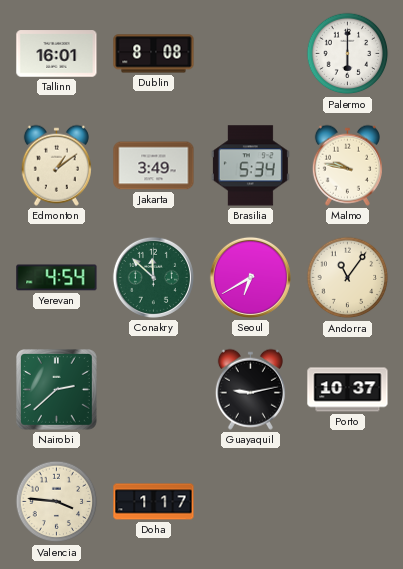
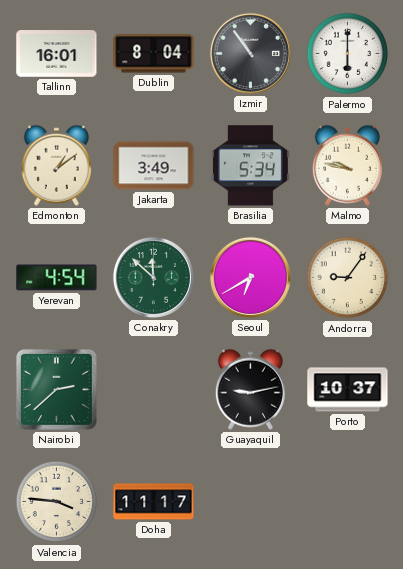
Dublin: 8:08 -> 8:04 (154, 54)
Izmir: none -> 10:54 (250, 53)
Andorra: 11:06 -> 9:06 (348, 278)
Doha: 1:17 -> 11:17 (154, 502)
